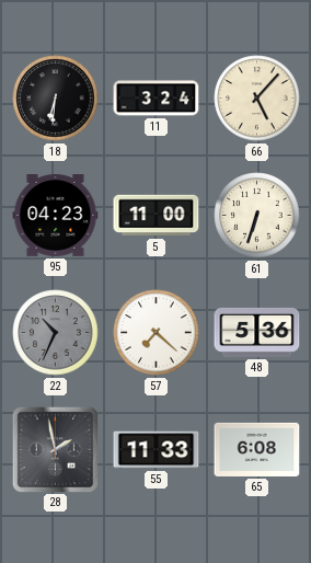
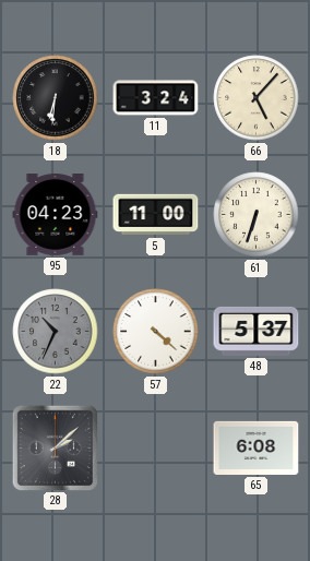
57: 7:22 -> 4:22 (156, 332)
48: 5:36 -> 5:37 (257, 331)
28: 1:58 -> 2:08 (55, 447)
55: 11:33 -> none (157, 450)
